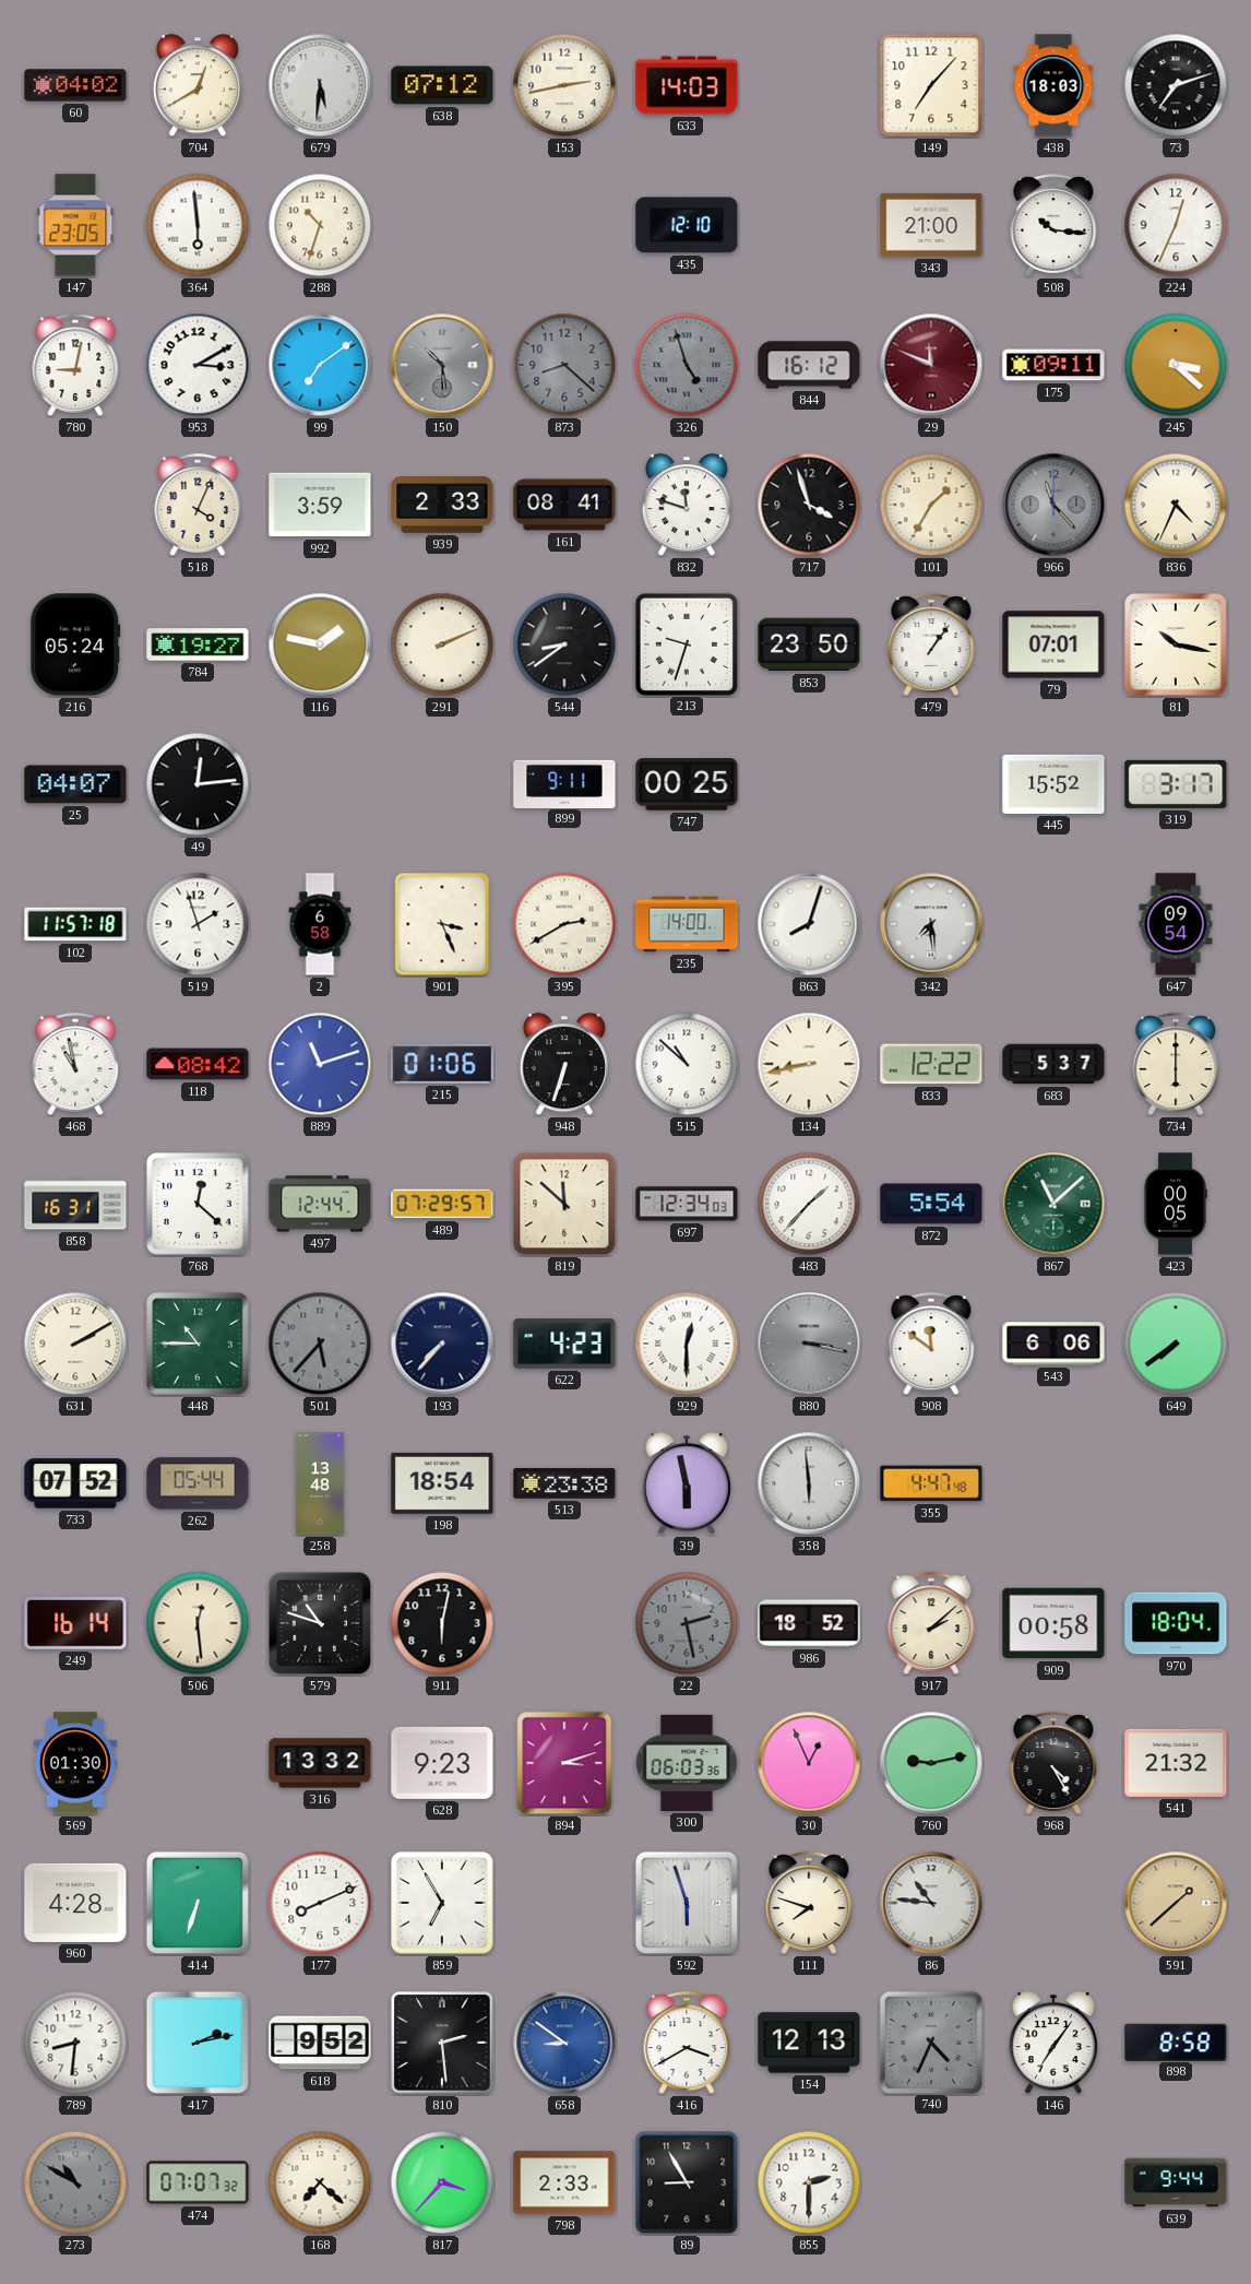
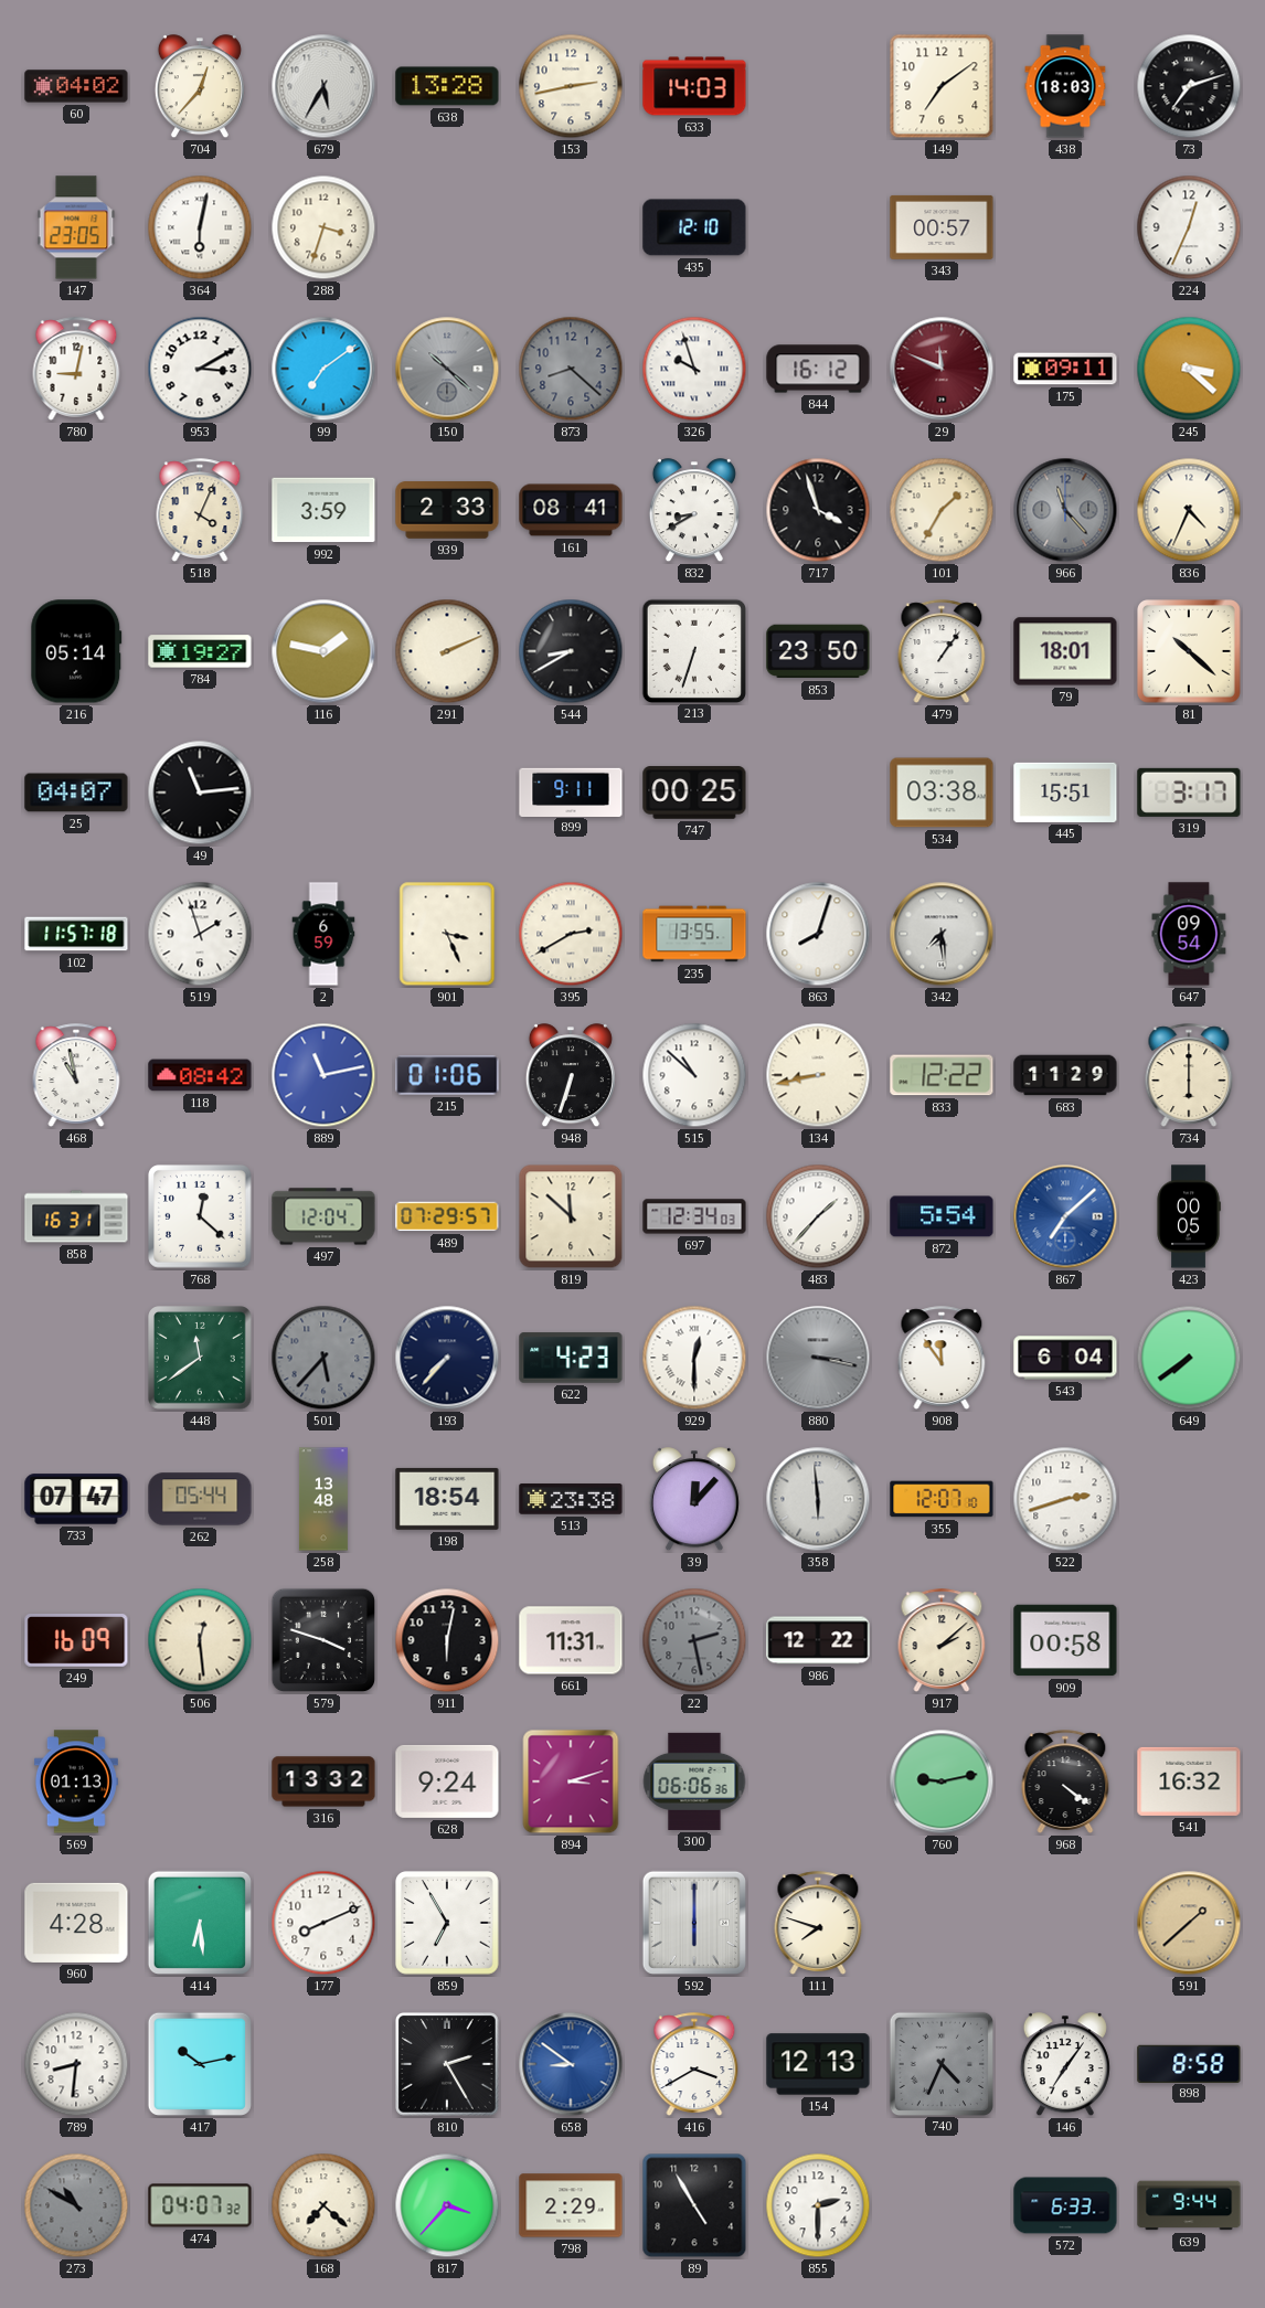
704: 12:40 -> 12:37 (200, 87)
679: 5:31 -> 5:35 (323, 86)
638: 07:12 -> 13:28 (447, 86)
149: 7:07 -> 7:09 (942, 86)
364: 5:59 -> 6:02 (200, 227)
288: 10:33 -> 3:33 (323, 227)
343: 21:00 -> 00:57 (942, 227)
508: 10:16 -> none (1053, 225)
150: 10:29 -> 10:22 (447, 369)
326: 4:57 -> 9:57 (694, 369)
326 dial: grey -> white (694, 369)
832: 11:48 -> 8:40 (694, 511)
216: 05:24 -> 05:14 (76, 651)
544: 8:39 -> 8:40 (571, 651)
213: 9:33 -> 6:33 (693, 650)
79: 07:01 -> 18:01 (1065, 651)
81: 10:17 -> 10:22 (1190, 652)
49: 12:14 -> 11:14 (200, 793)
534: none -> 03:38 (942, 793)
445: 15:52 -> 15:51 (1065, 793)
2: 6:58 -> 6:59 (323, 934)
235: 14:00 -> 13:55 (694, 934)
889: 11:12 -> 11:13 (323, 1075)
683: 5:37 -> 11:29 (1065, 1075)
497: 12:44 -> 12:04 (323, 1216)
867: 11:08 -> 7:08 (1065, 1216)
867 dial: green -> blue (1065, 1216)
631: 2:10 -> none (75, 1344)
448: 10:45 -> 11:39 (201, 1359)
908: 11:51 -> 11:54 (942, 1358)
543: 6:06 -> 6:04 (1065, 1358)
733: 07:52 -> 07:47 (76, 1499)
39: 5:58 -> 12:07 (694, 1500)
355: 4:47 -> 12:07 (942, 1499)
522: none -> 2:42 (1065, 1499)
249: 16:14 -> 16:09 (76, 1641)
579: 10:48 -> 3:48 (323, 1640)
661: none -> 11:31 (571, 1640)
986: 18:52 -> 12:22 (818, 1640)
970: 18:04 -> none (1176, 1623)
569: 01:30 -> 01:13 (76, 1781)
628: 9:23 -> 9:24 (447, 1781)
300: 06:03 -> 06:06 (694, 1781)
30: 12:56 -> none (809, 1763)
968: 4:25 -> 4:21 (1065, 1781)
541: 21:32 -> 16:32 (1189, 1781)
414: 6:33 -> 6:29 (200, 1923)
592: 5:57 -> 6:00 (694, 1923)
86: 10:46 -> none (931, 1903)
417: 2:13 -> 10:13 (200, 2064)
618: 9:52 -> none (320, 2043)
810: 2:29 -> 2:25 (448, 2065)
474: 07:07 -> 04:07 (200, 2205)
798: 2:33 -> 2:29 (571, 2205)
89: 8:55 -> 4:55 (694, 2205)
572: none -> 6:33 (1065, 2205)
